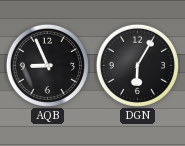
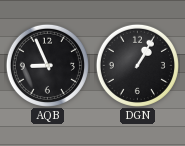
DGN: 6:05 -> 1:05 (137, 65)
